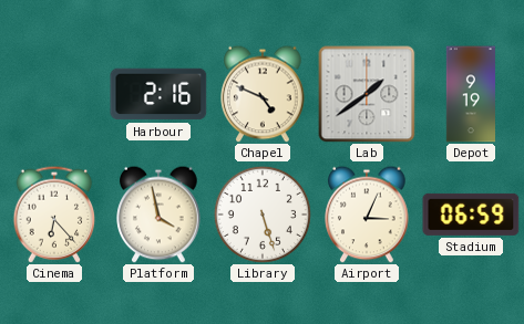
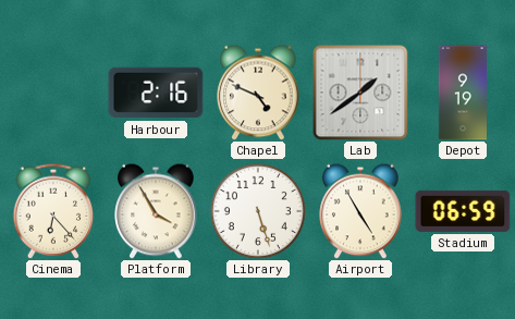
Platform: 3:58 -> 3:55 (156, 211)
Airport: 3:04 -> 4:55 (360, 211)
